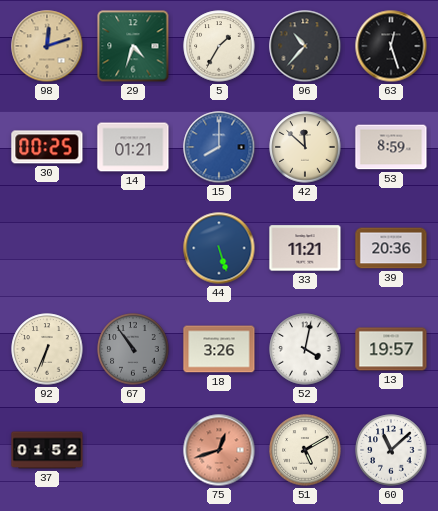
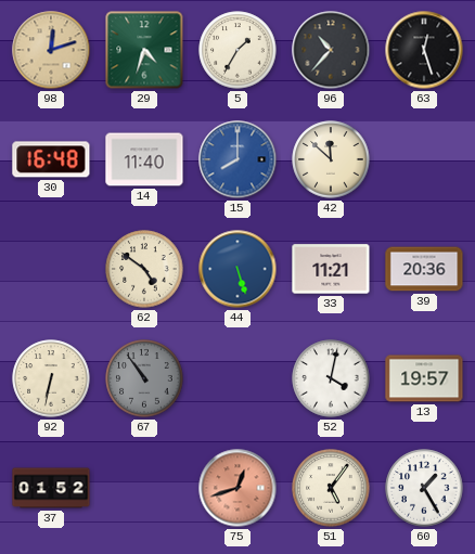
30: 00:25 -> 16:48 (51, 159)
14: 01:21 -> 11:40 (144, 159)
53: 8:59 -> none (391, 147)
62: none -> 4:51 (144, 269)
92: 6:34 -> 6:32 (51, 378)
18: 3:26 -> none (219, 349)
51: 5:10 -> 5:06 (331, 488)
60: 11:08 -> 1:25 (424, 488)
